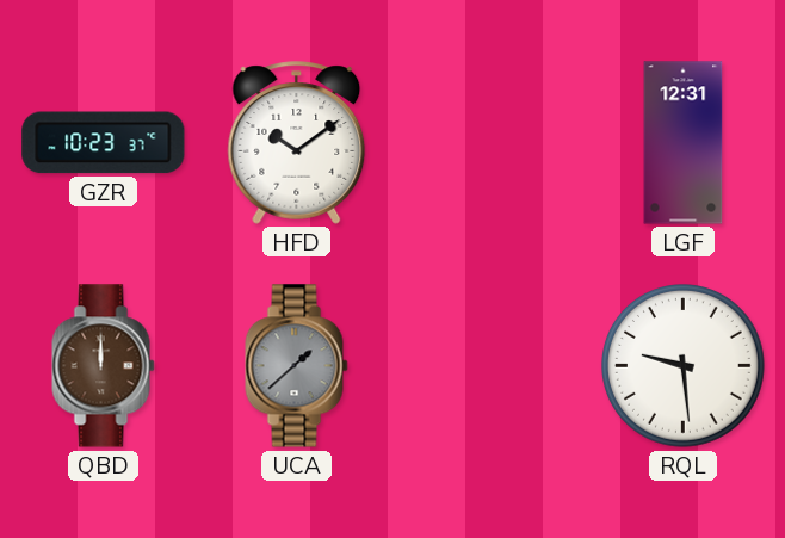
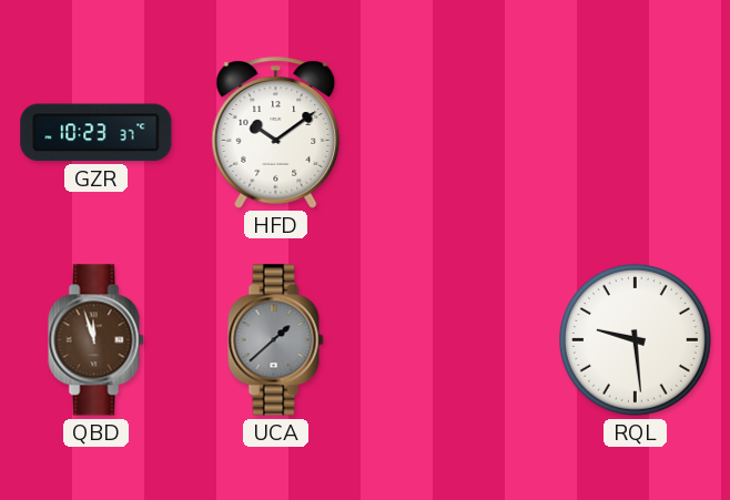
LGF: 12:31 -> none (684, 143)
QBD: 12:00 -> 11:57 (97, 340)
